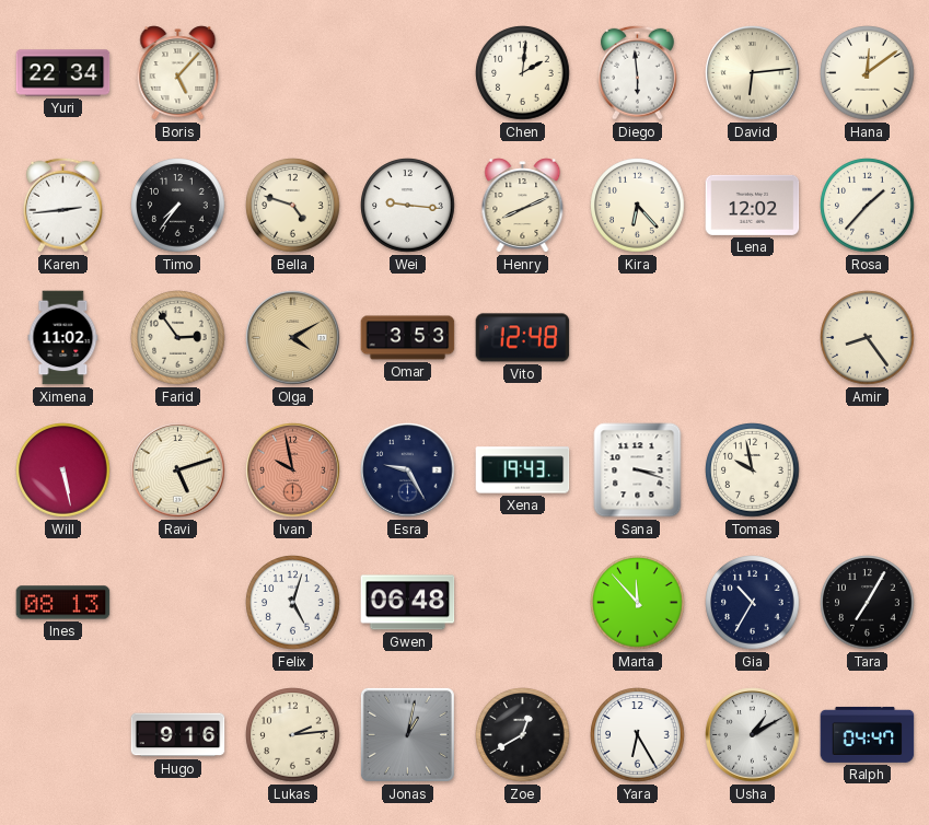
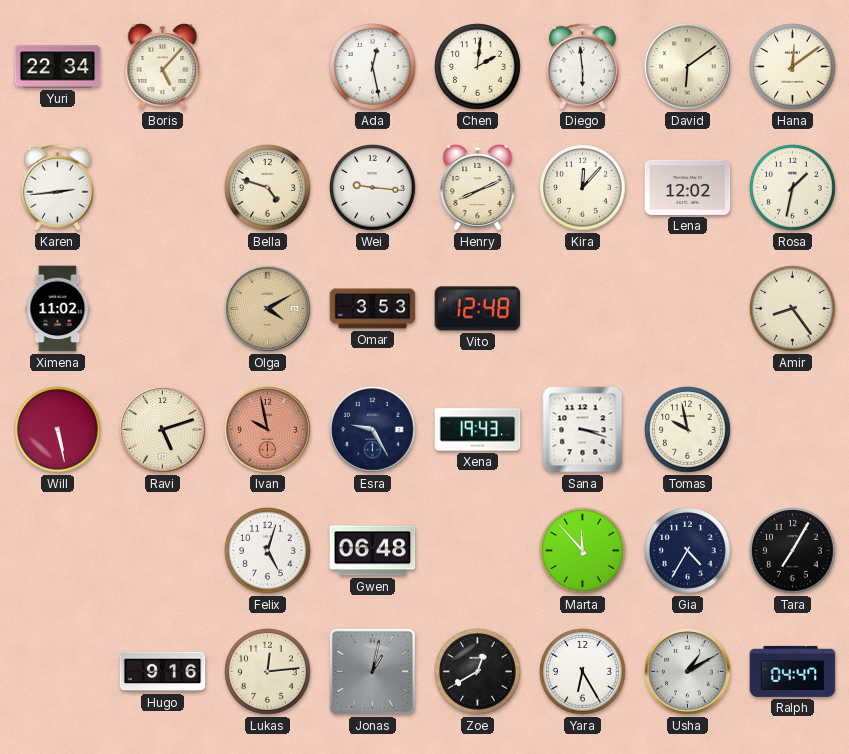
Ada: none -> 12:28 (373, 67)
David: 6:14 -> 6:09 (688, 67)
Timo: 7:36 -> none (178, 206)
Kira: 6:23 -> 12:07 (583, 188)
Rosa: 1:37 -> 1:32 (793, 188)
Farid: 2:54 -> none (178, 338)
Ines: 08:13 -> none (63, 603)
Gia: 10:35 -> 4:35 (688, 551)
Lukas: 2:14 -> 12:14 (268, 672)
